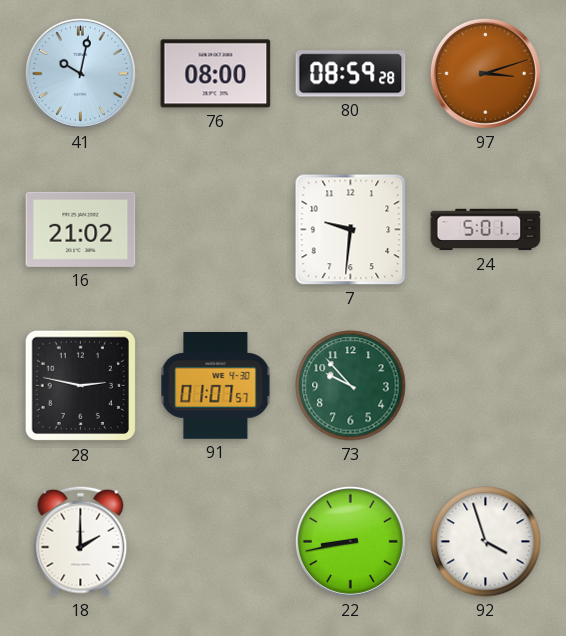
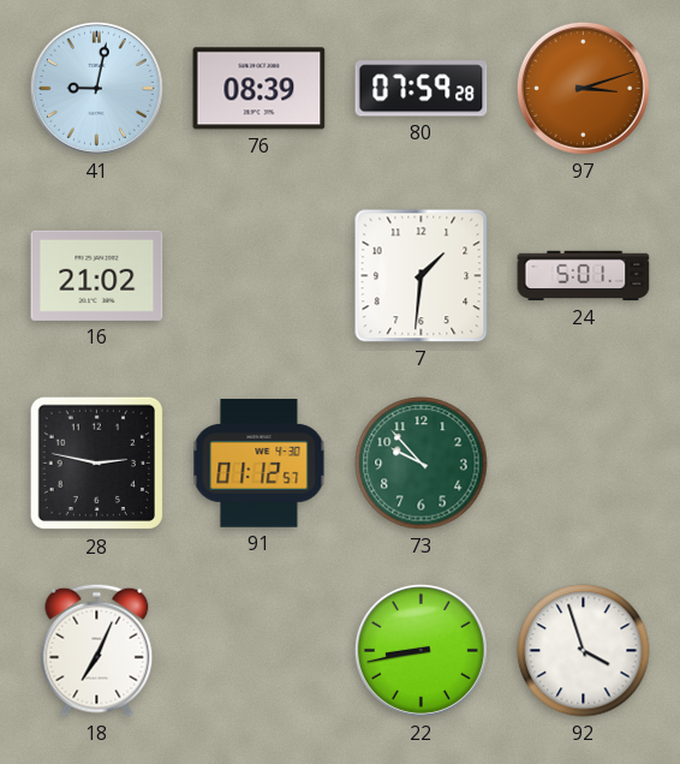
41: 10:02 -> 9:02 (96, 88)
76: 08:00 -> 08:39 (260, 89)
80: 08:59 -> 07:59 (422, 89)
7: 9:31 -> 1:31 (422, 276)
91: 01:07 -> 01:12 (260, 464)
18: 2:00 -> 7:04 (97, 650)
